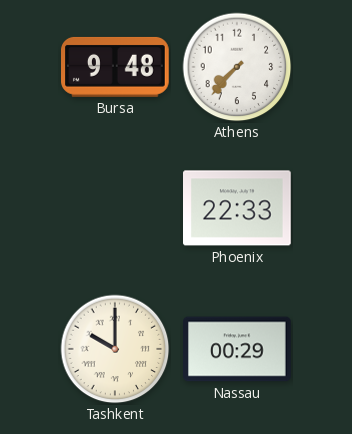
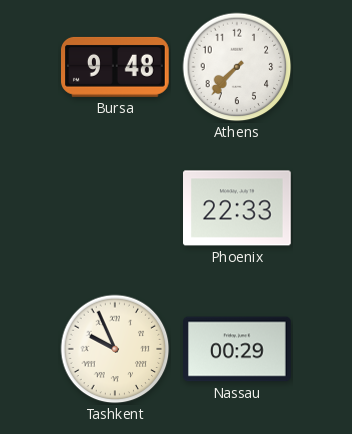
Tashkent: 10:00 -> 9:56 (115, 349)
